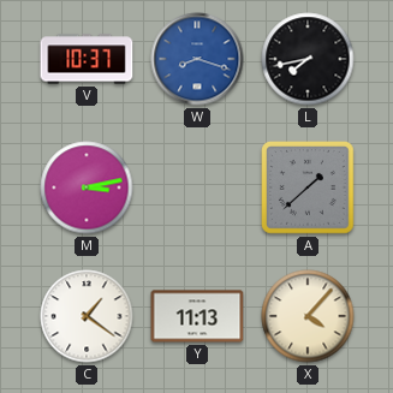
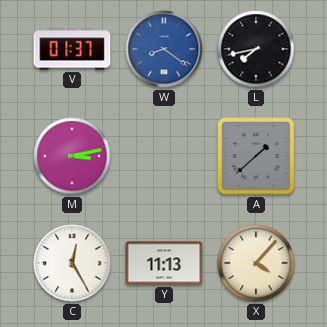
V: 10:37 -> 01:37 (72, 49)
W: 8:18 -> 8:21 (164, 49)
C: 1:21 -> 12:25 (72, 263)
